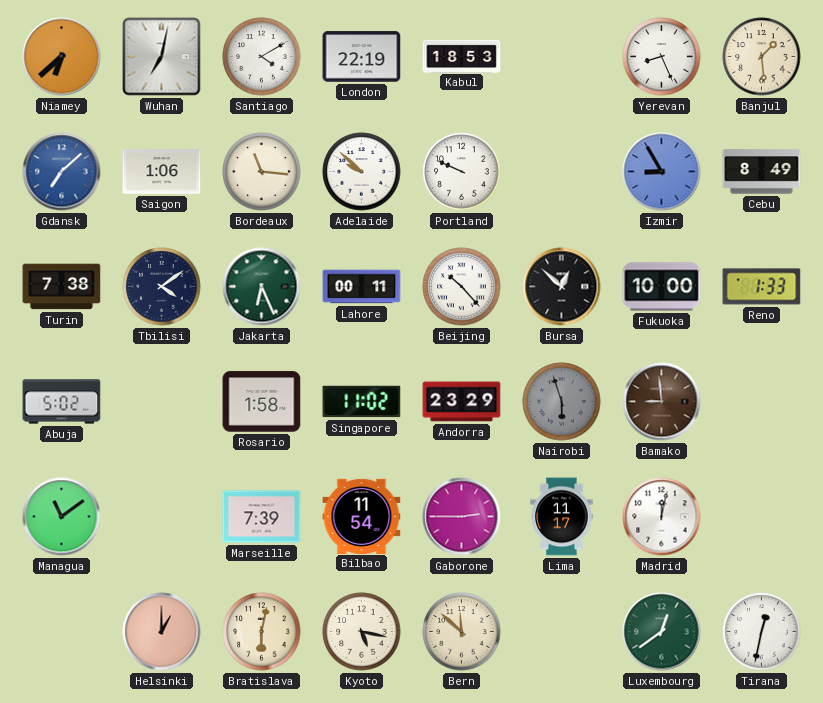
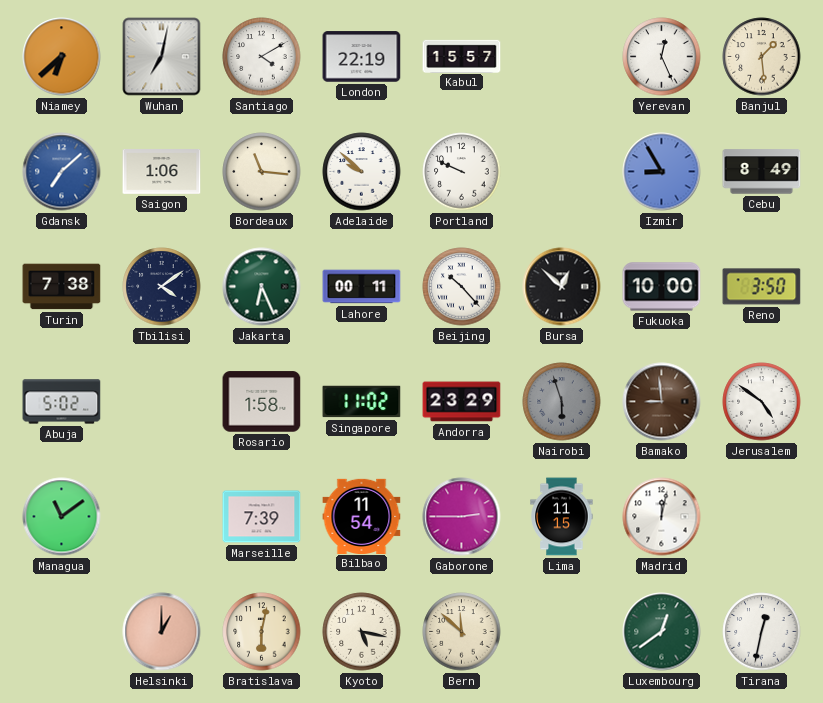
Kabul: 18:53 -> 15:57 (462, 56)
Yerevan: 8:26 -> 12:26 (662, 57)
Reno: 1:33 -> 3:50 (762, 287)
Jerusalem: none -> 4:51 (762, 402)
Lima: 11:17 -> 11:15 (562, 517)
